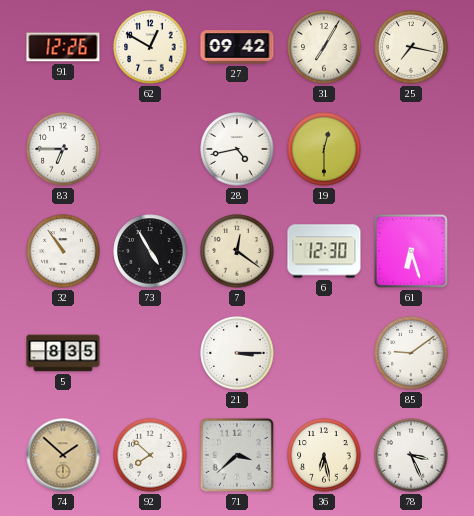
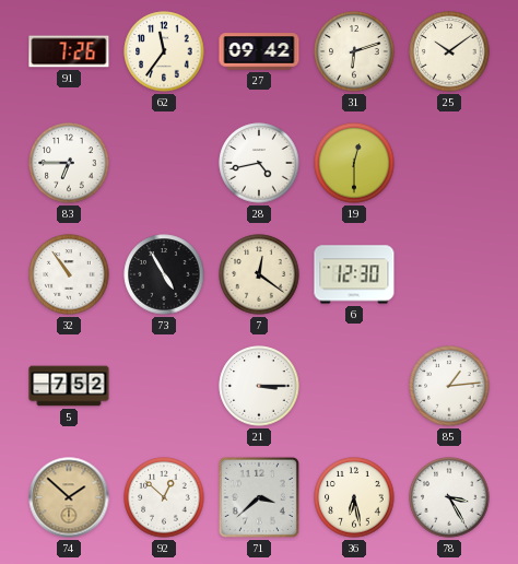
91: 12:26 -> 7:26 (69, 51)
62: 12:50 -> 11:36 (164, 51)
31: 7:05 -> 6:12 (354, 51)
25: 7:17 -> 10:09 (449, 51)
61: 6:27 -> none (411, 251)
5: 8:35 -> 7:52 (69, 386)
85: 9:09 -> 1:14 (449, 386)
92: 7:52 -> 12:52 (164, 497)
78: 3:26 -> 3:25 (449, 497)
